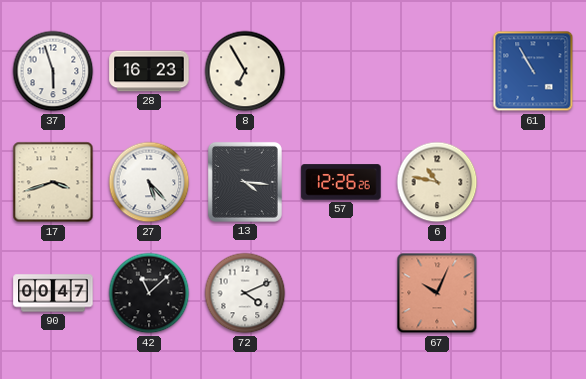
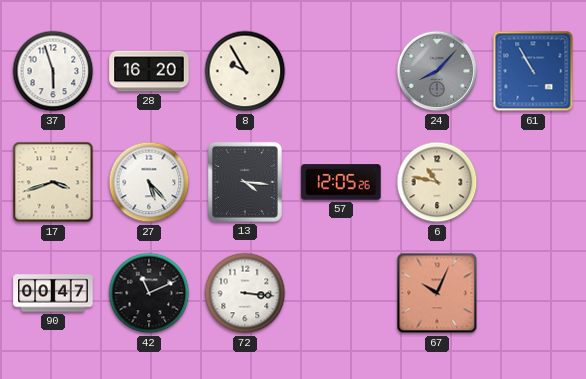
28: 16:23 -> 16:20 (149, 71)
8: 6:55 -> 9:55 (245, 71)
24: none -> 8:07 (437, 71)
57: 12:26 -> 12:05 (341, 182)
42: 11:08 -> 11:11 (149, 293)
72: 4:11 -> 3:16 (245, 293)
